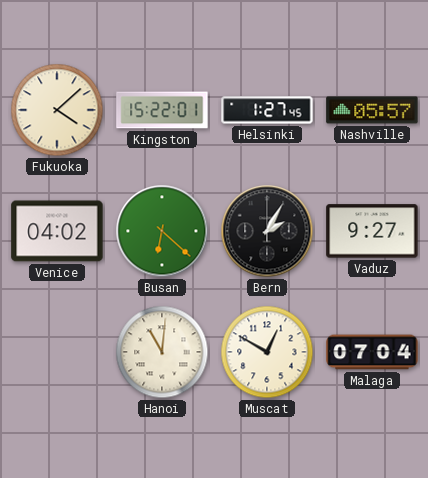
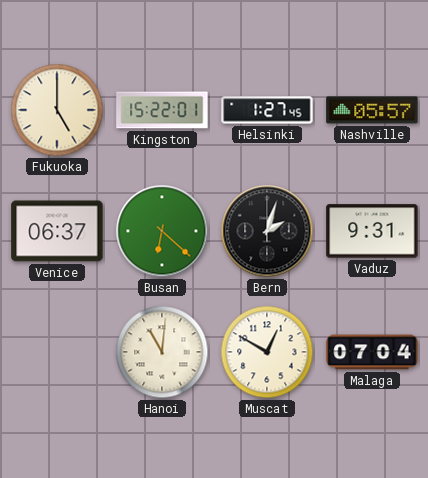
Fukuoka: 4:08 -> 5:00 (57, 110)
Venice: 04:02 -> 06:37 (57, 231)
Bern: 2:05 -> 2:03 (267, 231)
Vaduz: 9:27 -> 9:31 (372, 231)
